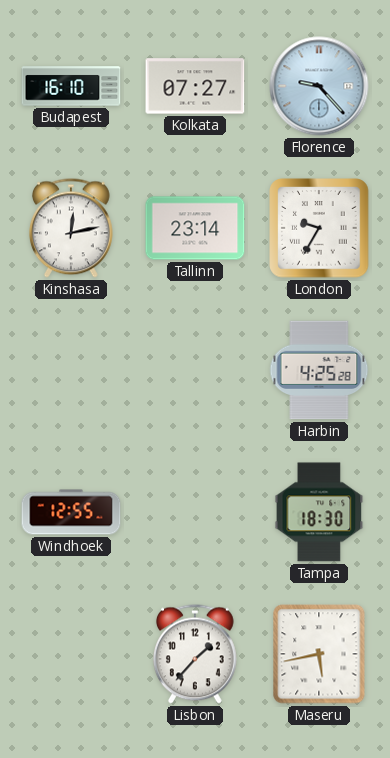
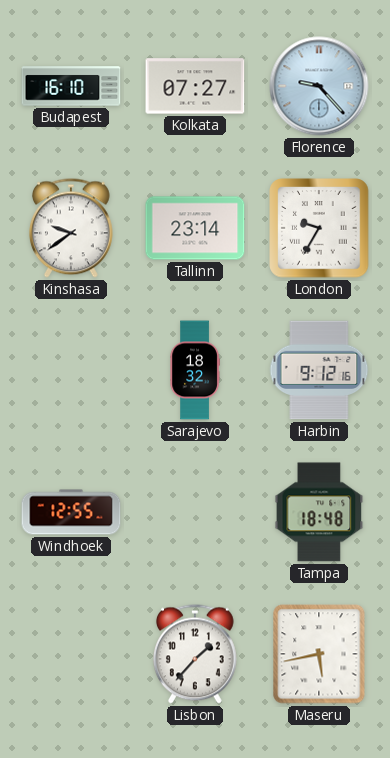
Kinshasa: 12:13 -> 9:39 (71, 228)
Sarajevo: none -> 18:32 (195, 370)
Harbin: 4:25 -> 9:12 (319, 370)
Tampa: 18:30 -> 18:48 (319, 512)
